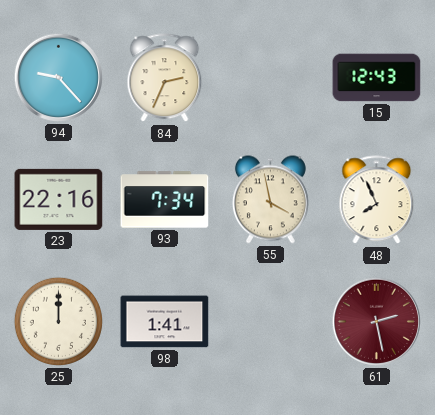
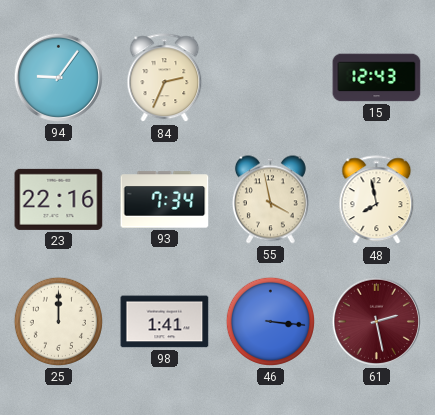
94: 9:23 -> 9:06 (58, 77)
48: 7:56 -> 7:58 (377, 200)
46: none -> 3:16 (270, 321)
